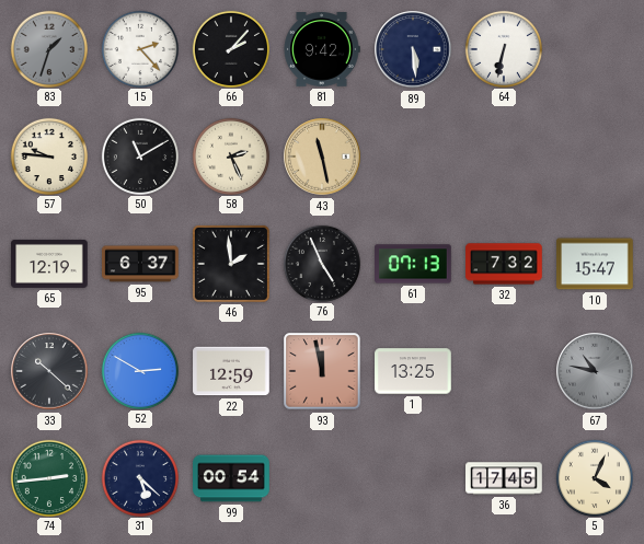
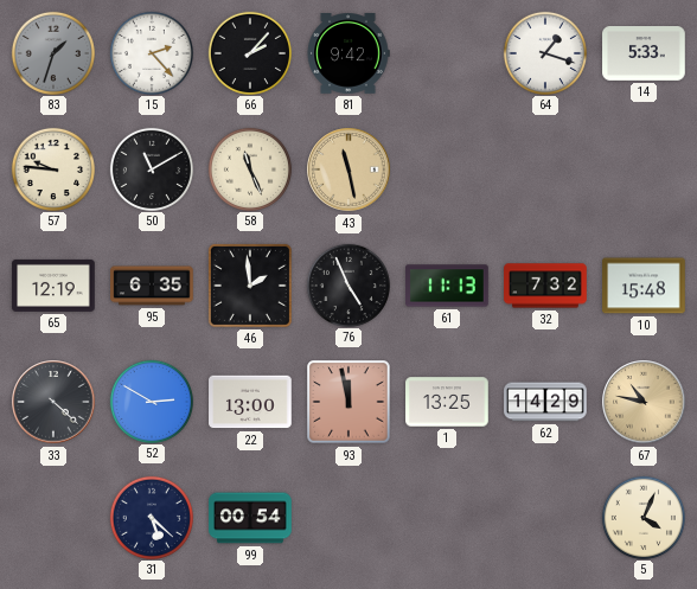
89: 5:29 -> none (413, 49)
64: 6:32 -> 1:18 (544, 52)
14: none -> 5:33 (644, 55)
58: 2:26 -> 11:26 (249, 168)
95: 6:37 -> 6:35 (152, 286)
61: 07:13 -> 11:13 (447, 286)
10: 15:47 -> 15:48 (644, 286)
33: 10:22 -> 4:22 (53, 402)
22: 12:59 -> 13:00 (250, 402)
62: none -> 14:29 (545, 402)
67 dial: grey -> champagne (644, 402)
74: 2:44 -> none (48, 477)
36: 17:45 -> none (504, 478)
